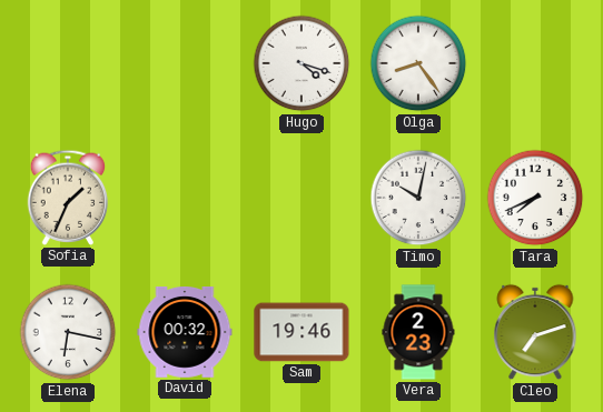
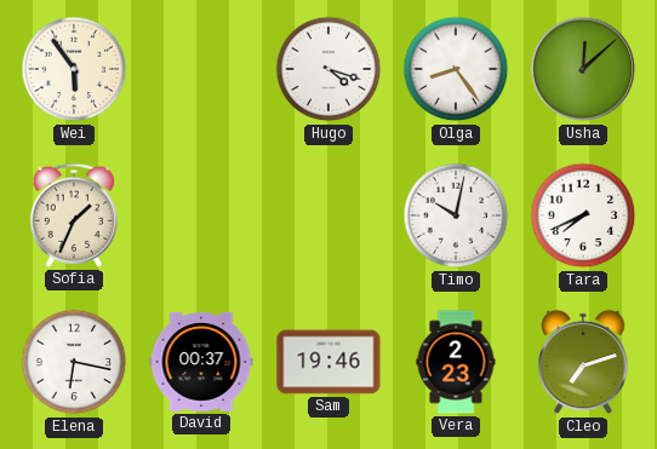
Wei: none -> 5:54 (74, 69)
Usha: none -> 12:08 (583, 69)
David: 00:32 -> 00:37 (201, 363)
